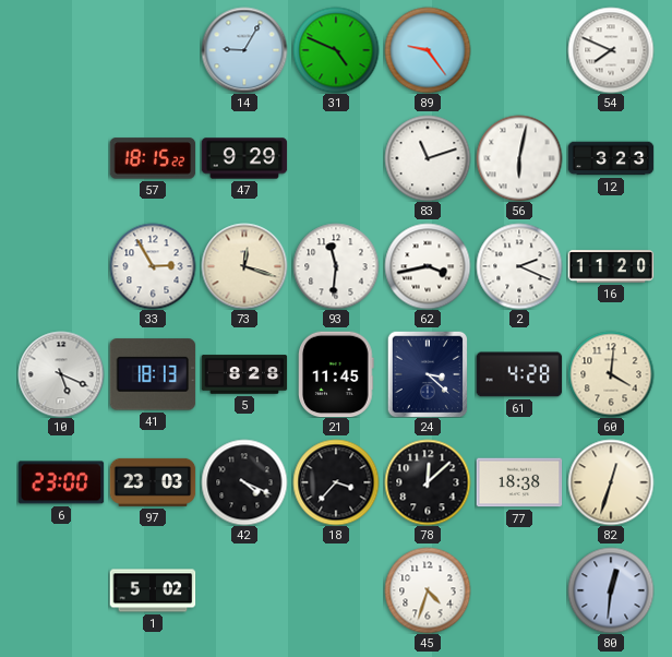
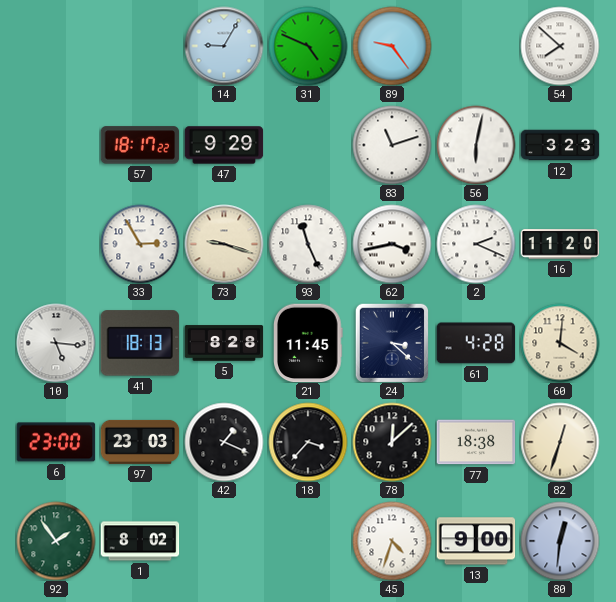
54: 7:49 -> 7:52 (560, 46)
57: 18:15 -> 18:17 (140, 145)
73: 12:18 -> 9:18 (224, 244)
93: 11:31 -> 11:26 (308, 244)
10: 5:19 -> 5:16 (56, 343)
42: 4:19 -> 1:19 (224, 442)
92: none -> 1:54 (56, 541)
1: 5:02 -> 8:02 (140, 541)
13: none -> 9:00 (476, 541)
